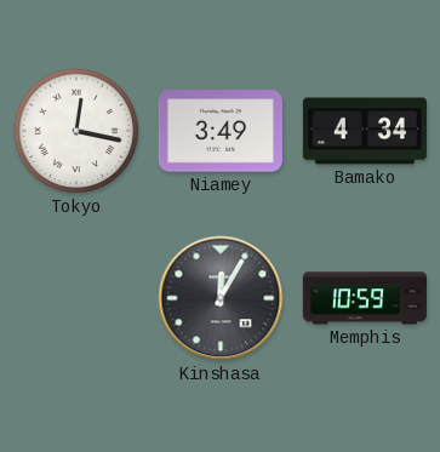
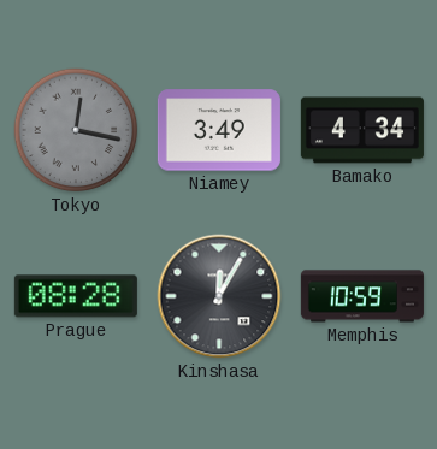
Tokyo dial: white -> grey (76, 130)
Prague: none -> 08:28 (76, 296)
